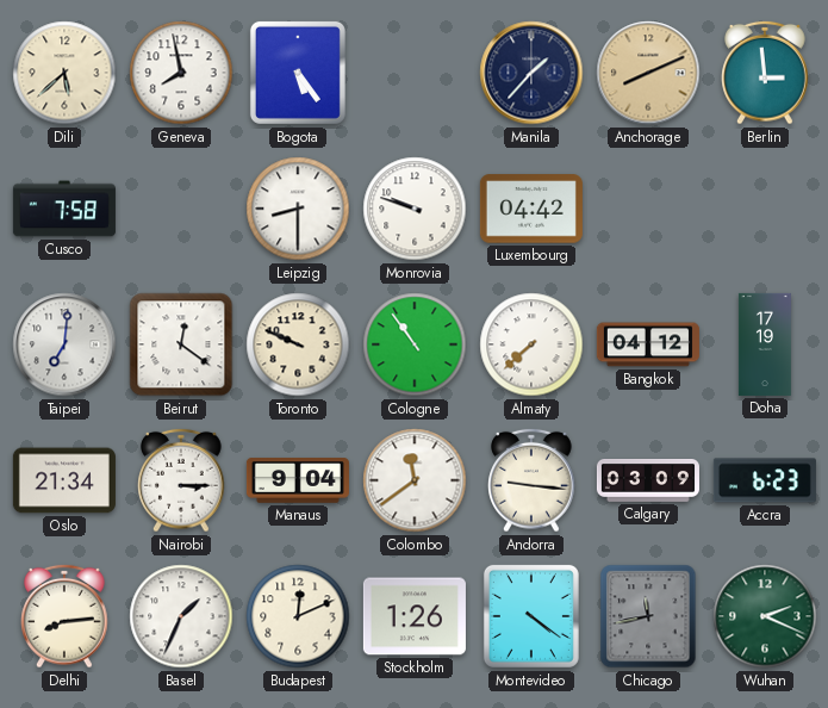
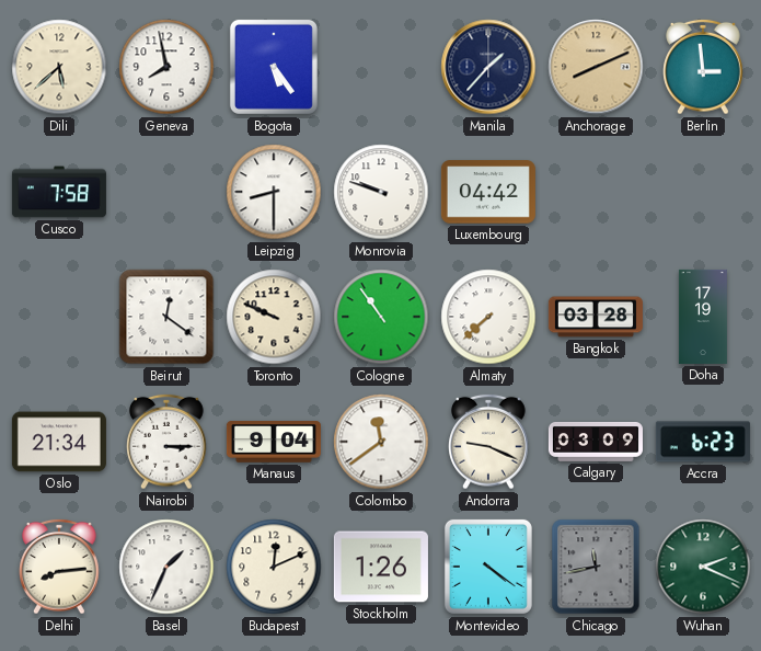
Taipei: 7:01 -> none (64, 344)
Bangkok: 04:12 -> 03:28 (596, 317)
Andorra: 9:16 -> 9:19 (488, 442)
